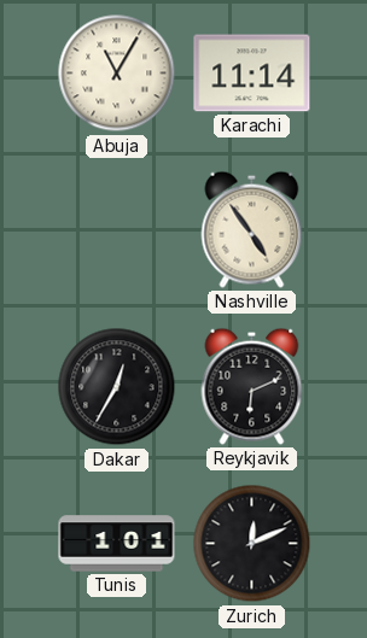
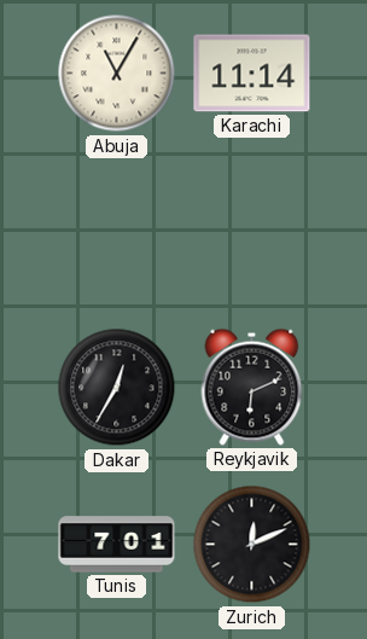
Nashville: 4:54 -> none (252, 229)
Tunis: 1:01 -> 7:01 (117, 545)
